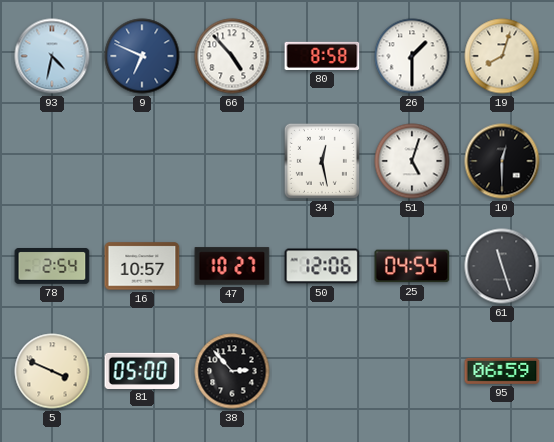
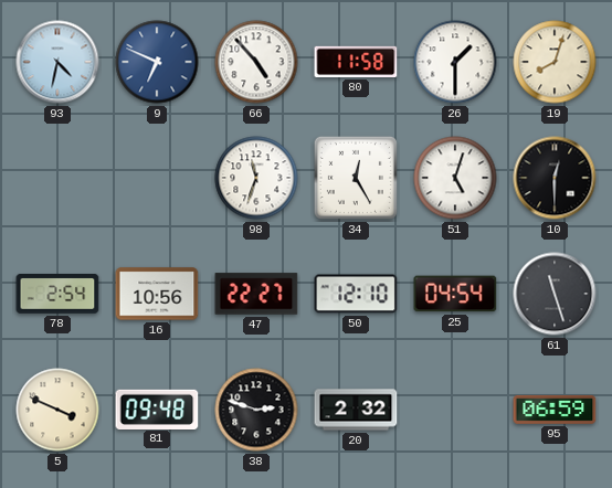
80: 8:58 -> 11:58 (356, 62)
98: none -> 11:33 (256, 178)
34: 12:28 -> 12:25 (356, 178)
16: 10:57 -> 10:56 (157, 294)
47: 10:27 -> 22:27 (256, 294)
50: 12:06 -> 12:10 (356, 294)
81: 05:00 -> 09:48 (157, 409)
38: 2:53 -> 2:48 (256, 410)
20: none -> 2:32 (356, 410)
